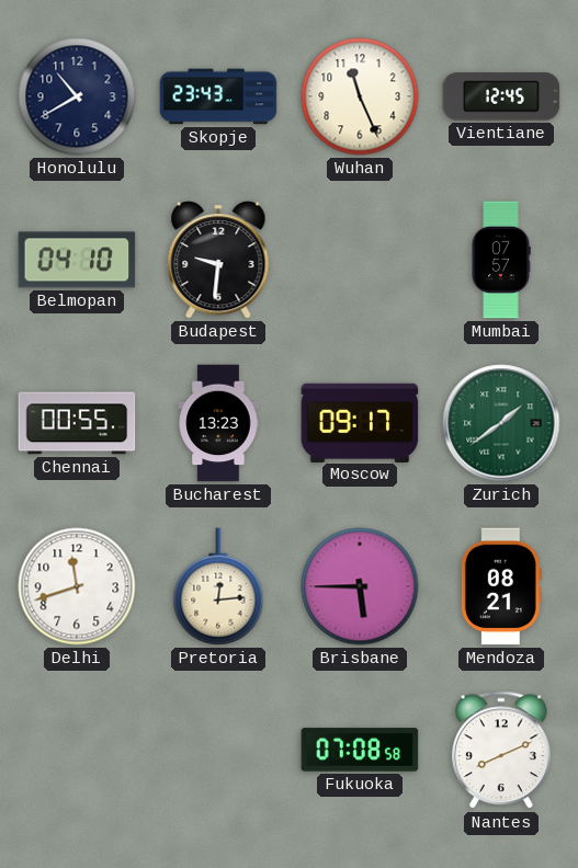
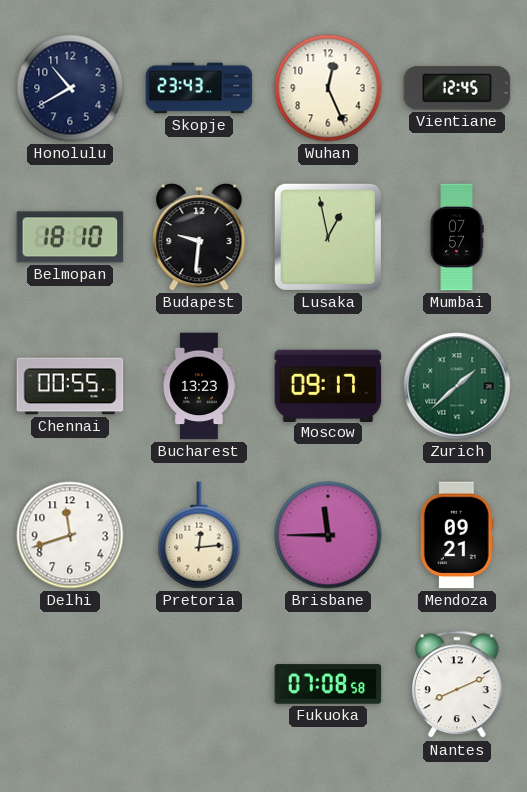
Wuhan: 11:26 -> 12:26 (328, 88)
Belmopan: 04:10 -> 18:10 (70, 237)
Lusaka: none -> 12:58 (328, 237)
Zurich: 1:39 -> 1:38 (457, 386)
Brisbane: 5:45 -> 11:45 (328, 535)
Mendoza: 08:21 -> 09:21 (457, 535)
